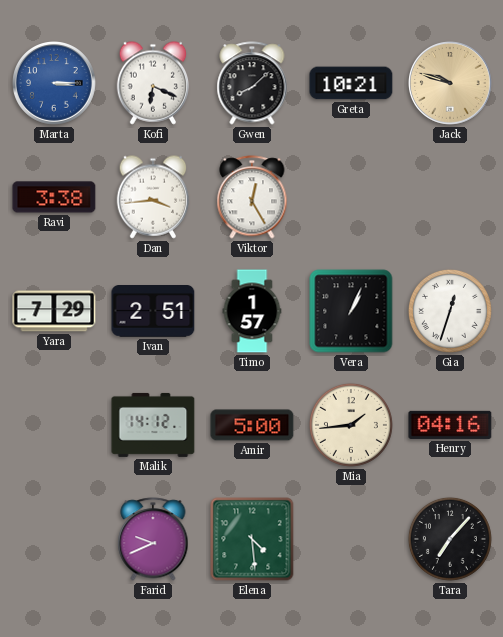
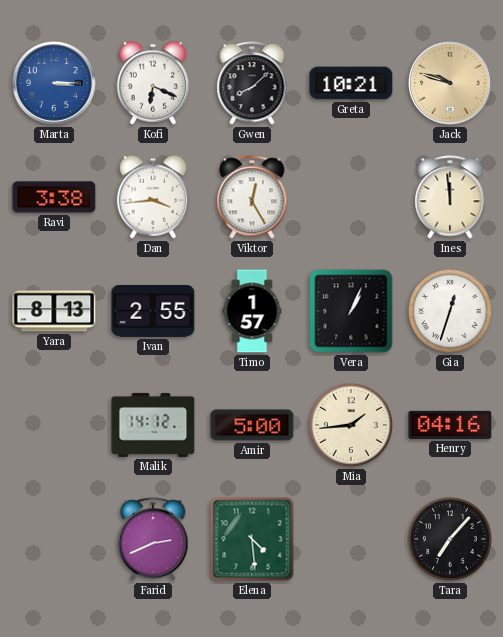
Ines: none -> 11:59 (450, 197)
Yara: 7:29 -> 8:13 (54, 311)
Ivan: 2:51 -> 2:55 (153, 312)
Farid: 9:41 -> 2:41 (153, 539)
